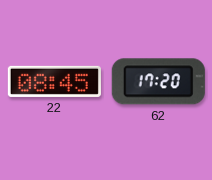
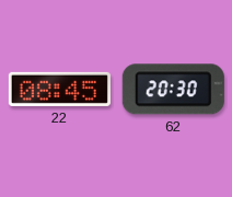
62: 17:20 -> 20:30 (173, 90)
